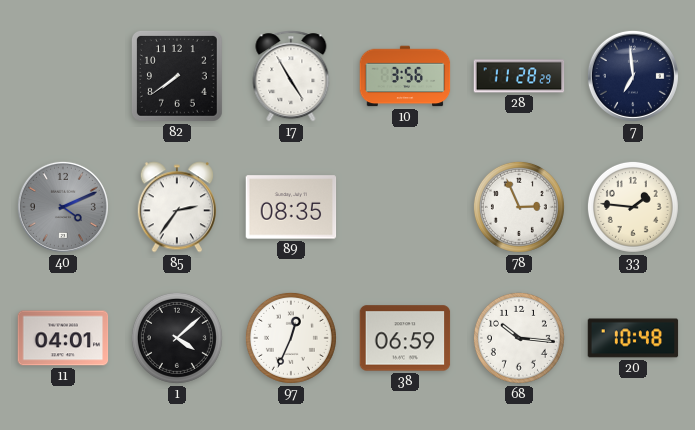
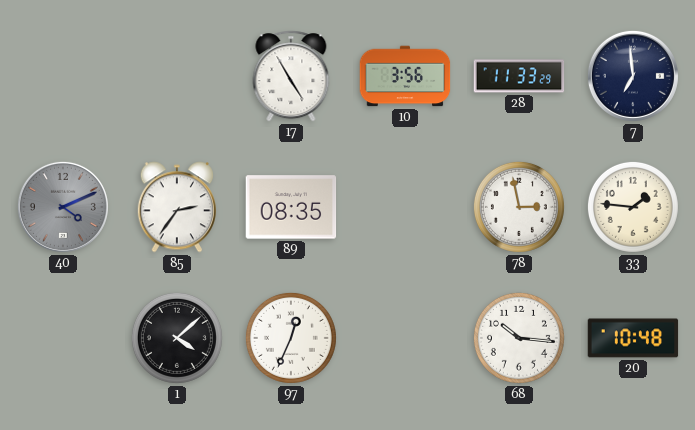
82: 7:39 -> none (177, 76)
28: 11:28 -> 11:33 (519, 76)
78: 2:56 -> 2:58 (519, 207)
11: 04:01 -> none (63, 338)
38: 06:59 -> none (405, 338)
